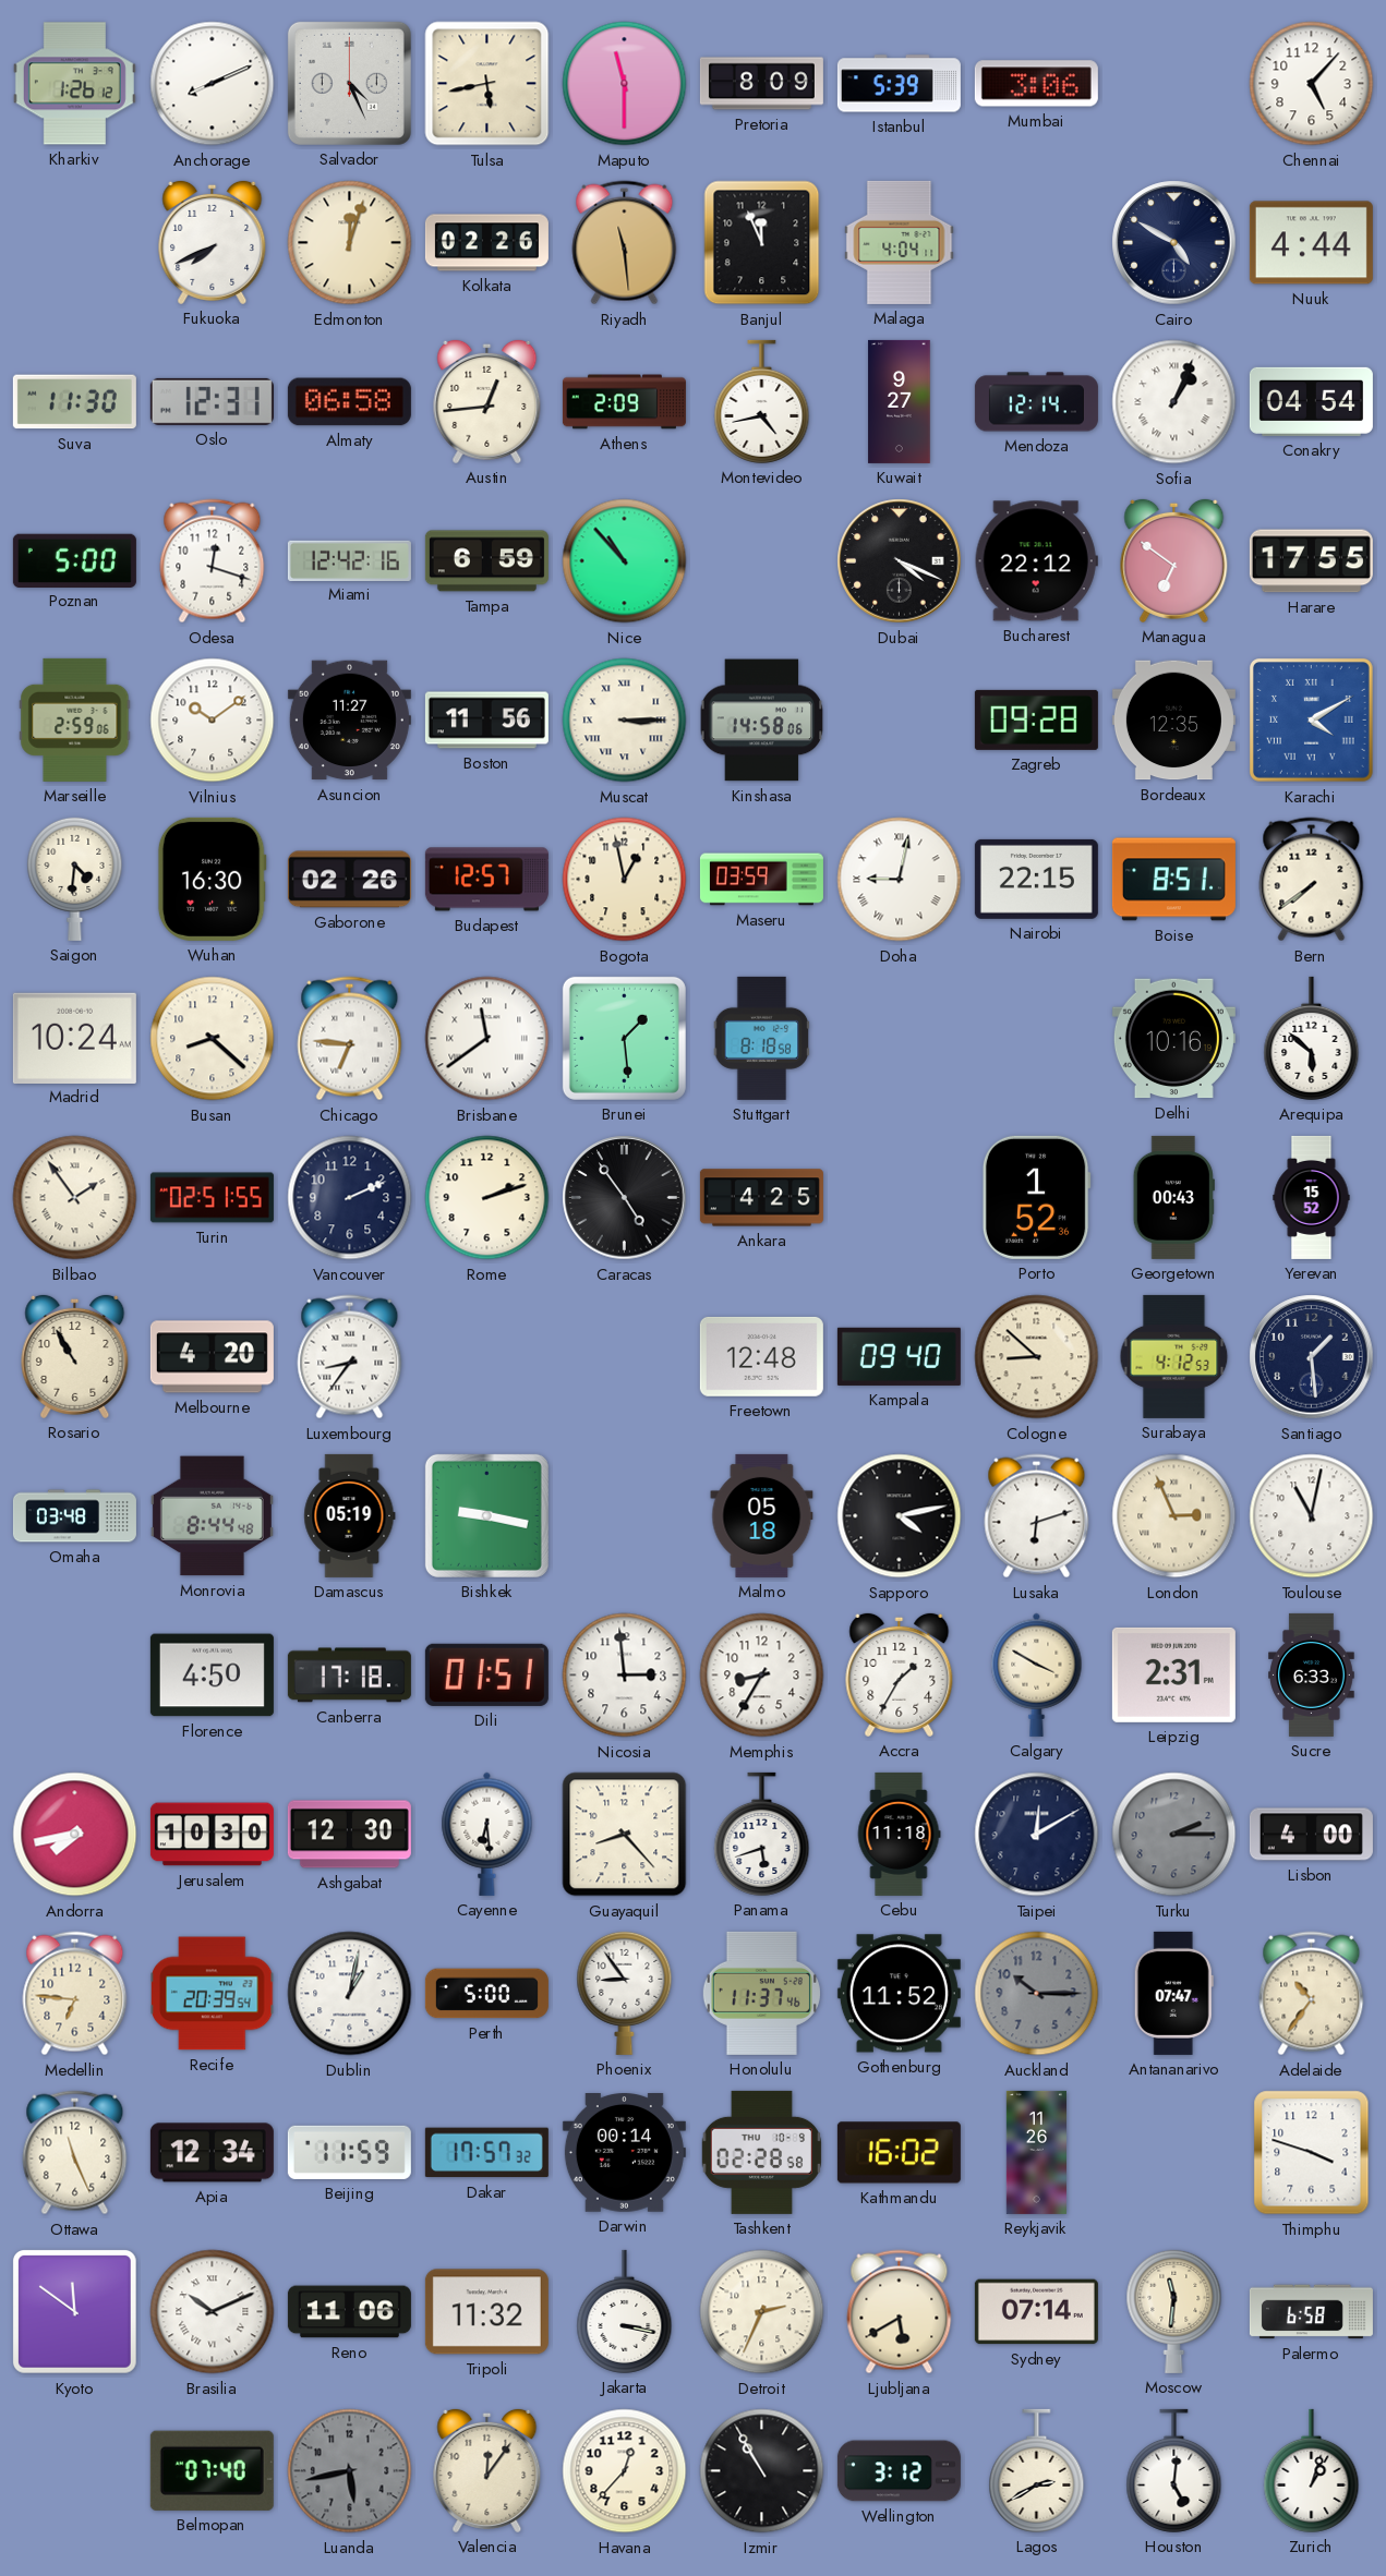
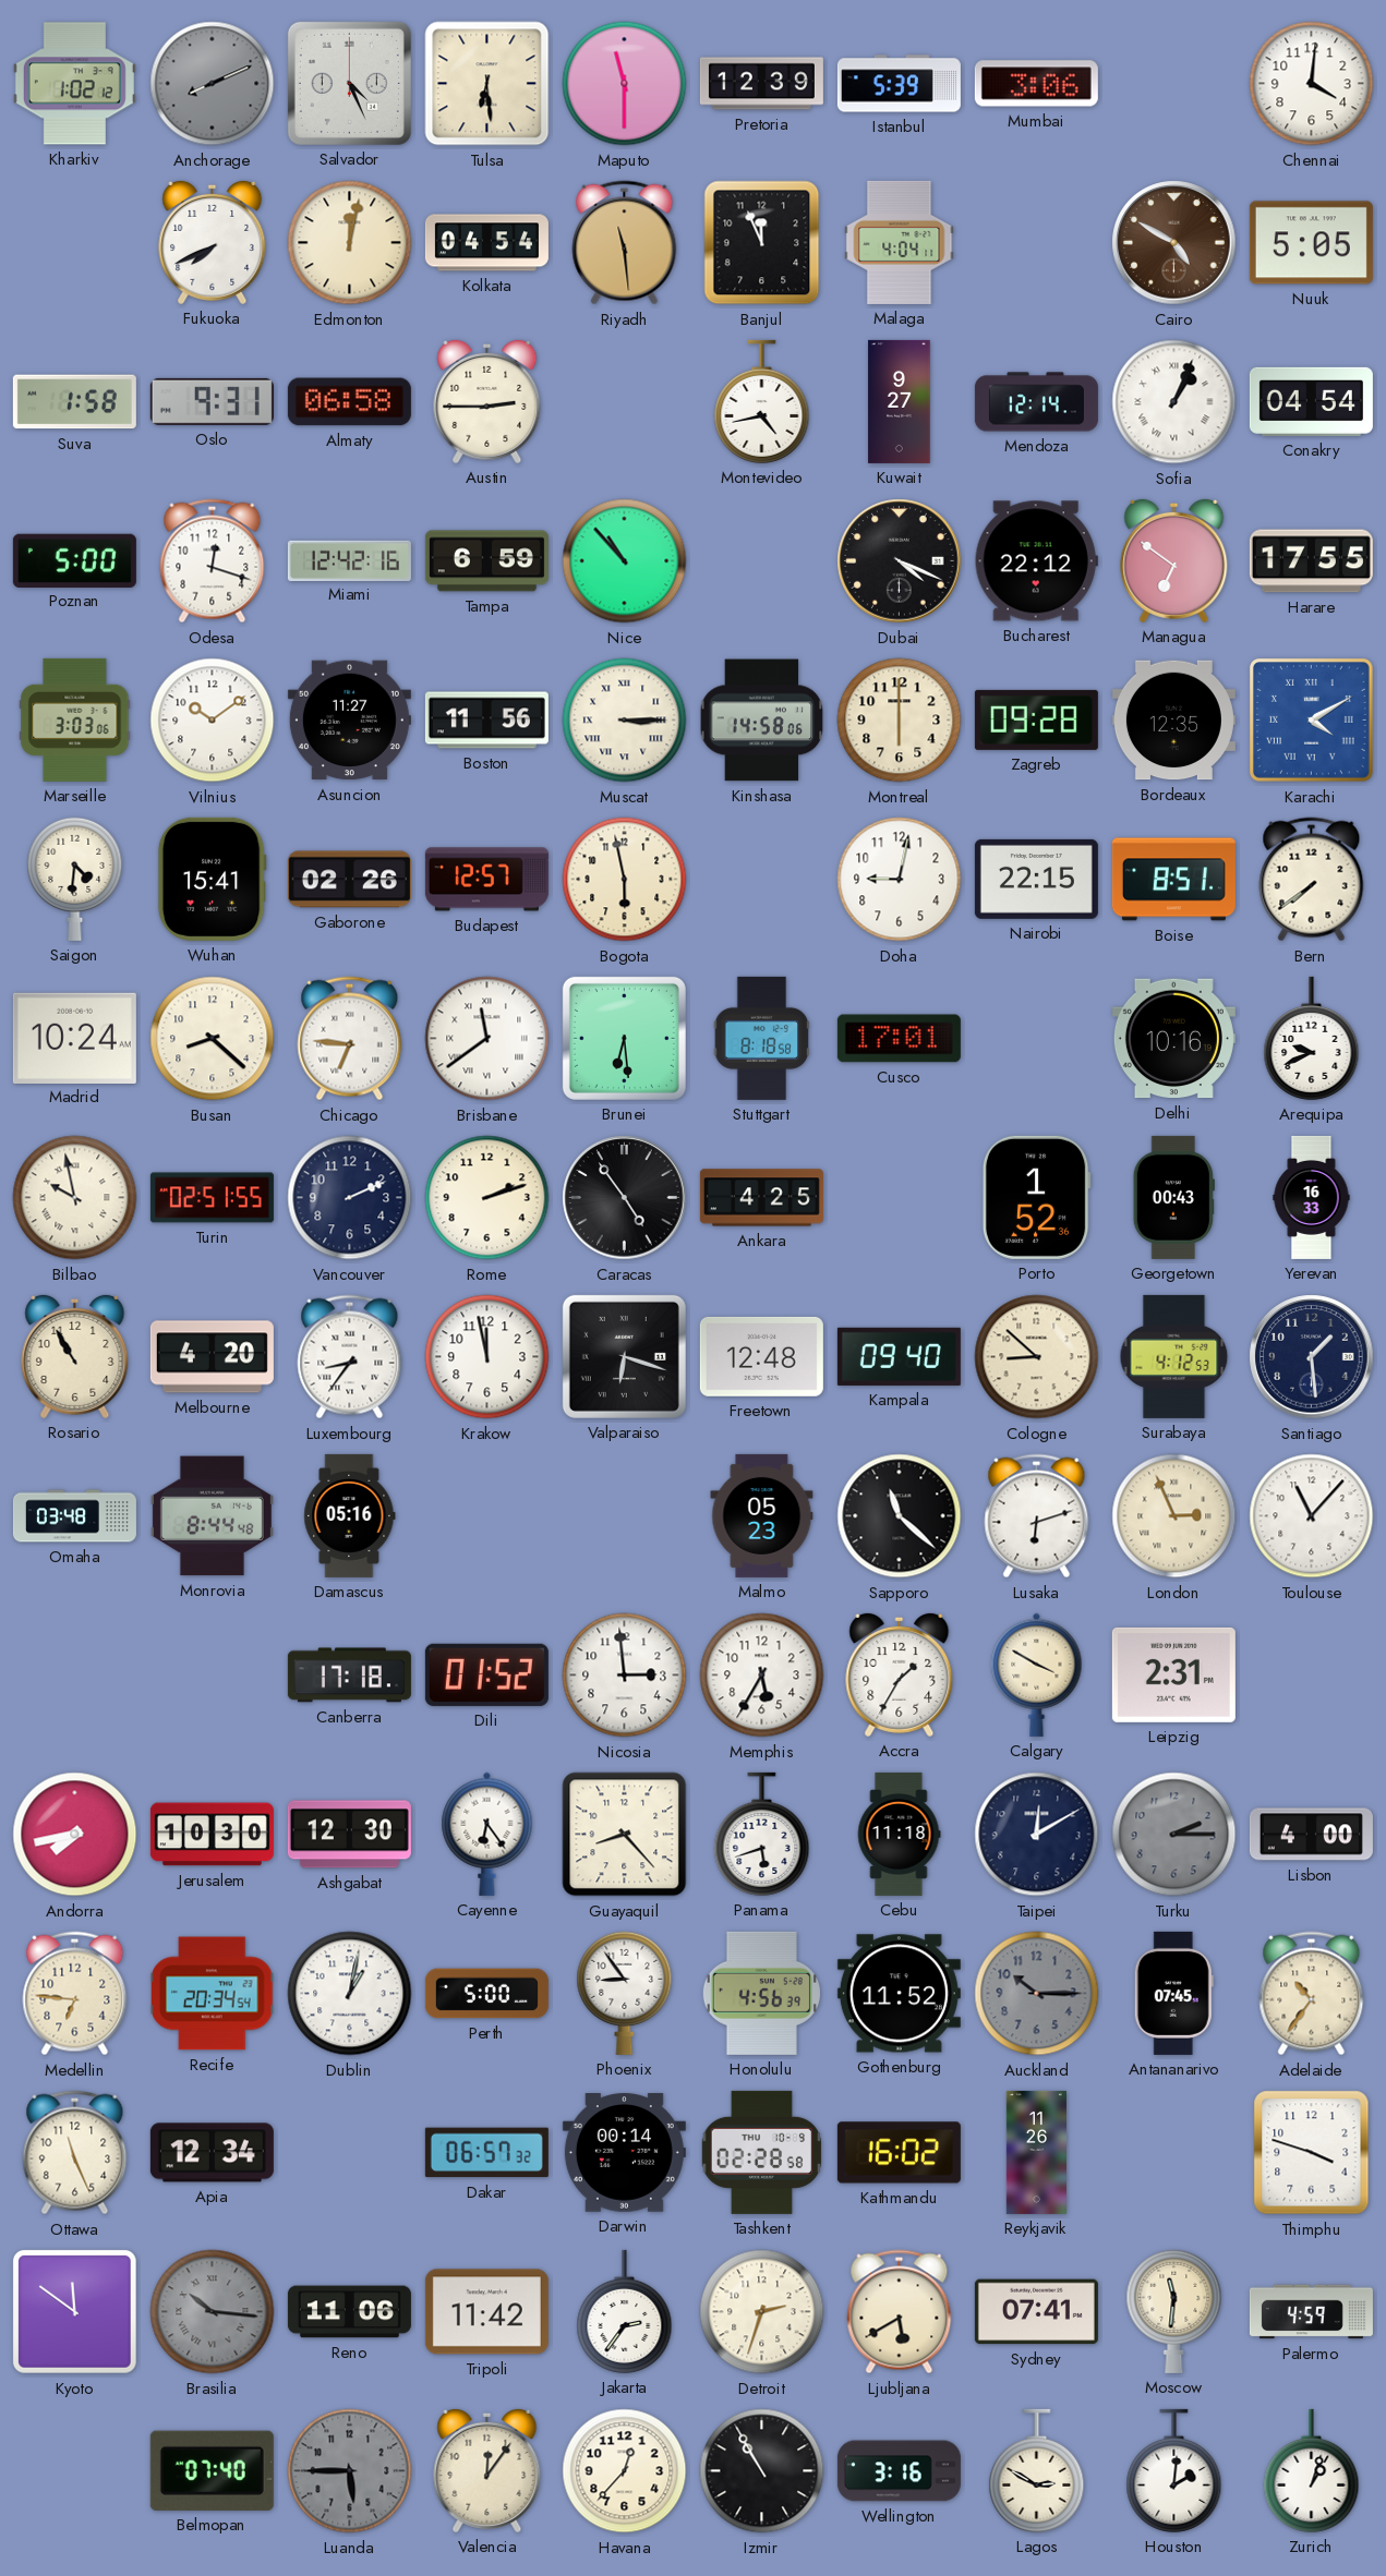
Kharkiv: 1:26 -> 1:02 (74, 84)
Anchorage dial: white -> grey (213, 84)
Tulsa: 5:43 -> 6:29 (487, 84)
Pretoria: 8:09 -> 12:39 (761, 84)
Chennai: 5:07 -> 4:01 (1312, 84)
Edmonton: 12:03 -> 12:02 (350, 243)
Kolkata: 02:26 -> 04:54 (486, 243)
Cairo dial: navy -> brown (1174, 243)
Nuuk: 4:44 -> 5:05 (1311, 243)
Suva: 11:30 -> 1:58 (74, 402)
Oslo: 12:31 -> 9:31 (212, 401)
Austin: 12:44 -> 2:45 (487, 401)
Athens: 2:09 -> none (624, 402)
Marseille: 2:59 -> 3:03 (75, 719)
Montreal: none -> 6:00 (900, 721)
Wuhan: 16:30 -> 15:41 (212, 879)
Bogota: 12:58 -> 5:58 (625, 880)
Maseru: 03:59 -> none (761, 880)
Doha numerals: Roman -> Arabic (900, 880)
Brunei: 1:29 -> 6:29 (624, 1038)
Cusco: none -> 17:01 (899, 1039)
Arequipa: 5:52 -> 9:41 (1312, 1038)
Bilbao: 1:54 -> 9:58 (75, 1198)
Yerevan: 15:52 -> 16:33 (1312, 1197)
Krakow: none -> 11:58 (487, 1357)
Valparaiso: none -> 6:18 (624, 1356)
Damascus: 05:19 -> 05:16 (350, 1515)
Bishkek: 9:17 -> none (486, 1515)
Malmo: 05:18 -> 05:23 (762, 1515)
Sapporo: 4:13 -> 11:22 (900, 1516)
Toulouse: 11:02 -> 11:07 (1312, 1516)
Florence: 4:50 -> none (212, 1676)
Dili: 01:51 -> 01:52 (486, 1674)
Memphis: 8:35 -> 5:35 (762, 1676)
Sucre: 6:33 -> none (1312, 1674)
Cayenne: 6:29 -> 6:24 (487, 1834)
Recife: 20:39 -> 20:34 (213, 1994)
Honolulu: 11:37 -> 4:56 (761, 1993)
Antananarivo: 07:47 -> 07:45 (1173, 1993)
Beijing: 11:59 -> none (349, 2152)
Dakar: 17:57 -> 06:57 (486, 2153)
Brasilia: 10:11 -> 10:16 (213, 2312)
Brasilia dial: white -> grey (213, 2312)
Tripoli: 11:32 -> 11:42 (486, 2312)
Jakarta: 3:17 -> 2:36 (625, 2311)
Detroit: 2:34 -> 2:33 (762, 2312)
Sydney: 07:14 -> 07:41 (1036, 2312)
Palermo: 6:58 -> 4:59 (1311, 2312)
Luanda: 5:43 -> 5:45 (350, 2471)
Wellington: 3:12 -> 3:16 (899, 2471)
Lagos: 2:40 -> 2:50 (1037, 2470)
Houston: 5:01 -> 2:01 (1174, 2470)
